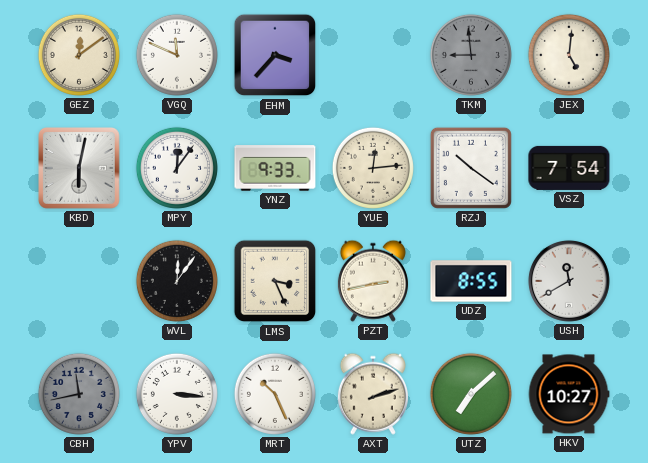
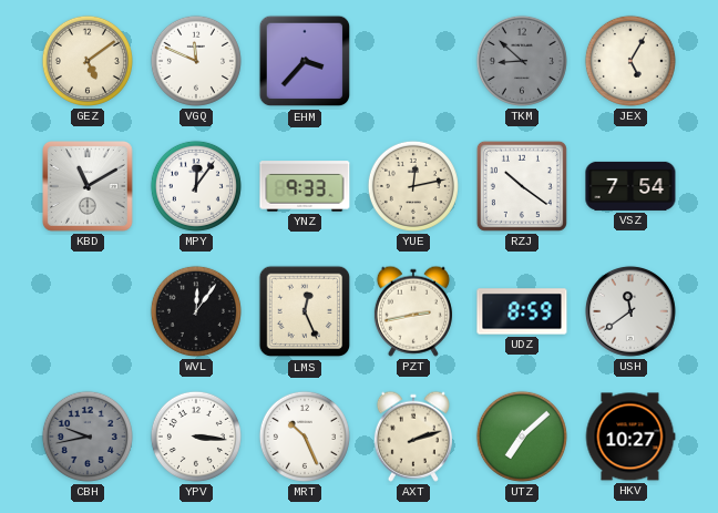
GEZ: 12:09 -> 5:09 (88, 61)
TKM: 8:59 -> 8:52 (522, 61)
JEX: 5:01 -> 5:05 (630, 61)
KBD: 6:02 -> 11:10 (89, 187)
YUE: 12:14 -> 12:13 (413, 186)
LMS: 3:26 -> 12:26 (305, 311)
UDZ: 8:55 -> 8:59 (522, 311)
USH: 11:40 -> 11:39 (630, 311)
CBH: 11:43 -> 9:43 (88, 437)
